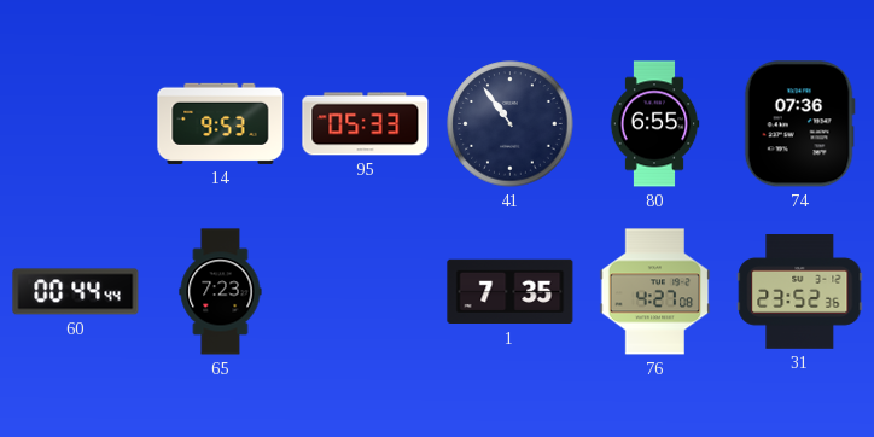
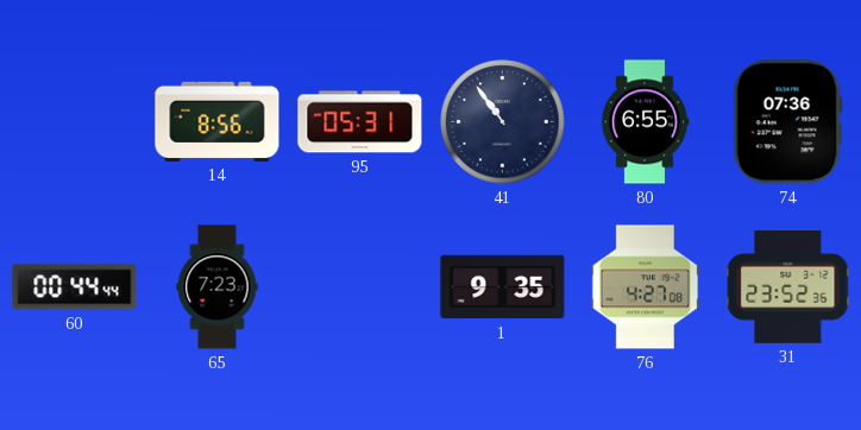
14: 9:53 -> 8:56 (218, 121)
95: 05:33 -> 05:31 (360, 122)
1: 7:35 -> 9:35 (503, 287)
